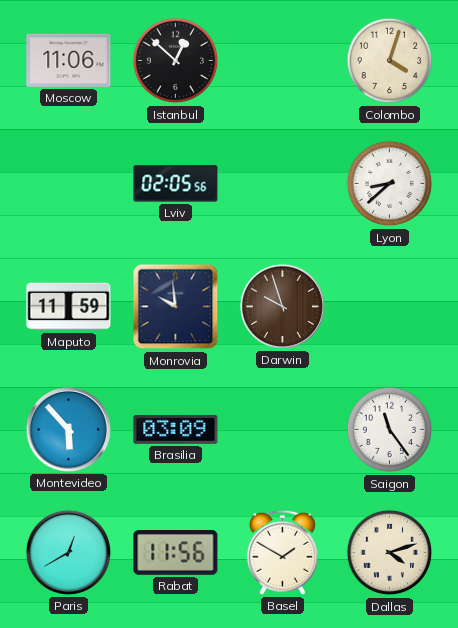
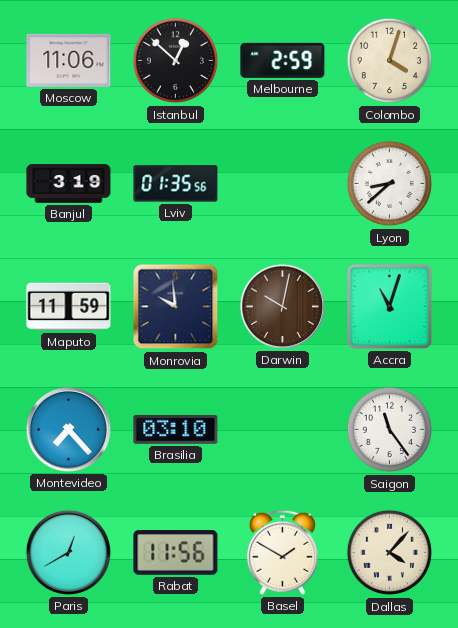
Melbourne: none -> 2:59 (283, 60)
Banjul: none -> 3:19 (69, 184)
Lviv: 02:05 -> 01:35 (176, 184)
Darwin: 9:57 -> 10:02 (282, 306)
Accra: none -> 11:03 (390, 307)
Montevideo: 5:53 -> 7:23 (68, 429)
Brasilia: 03:09 -> 03:10 (176, 430)
Dallas: 4:12 -> 4:07 (390, 553)
